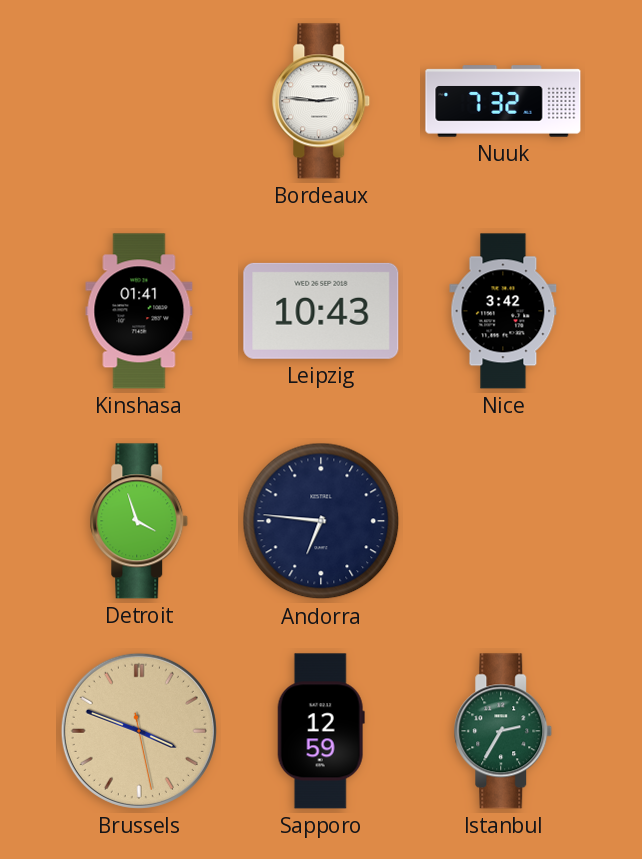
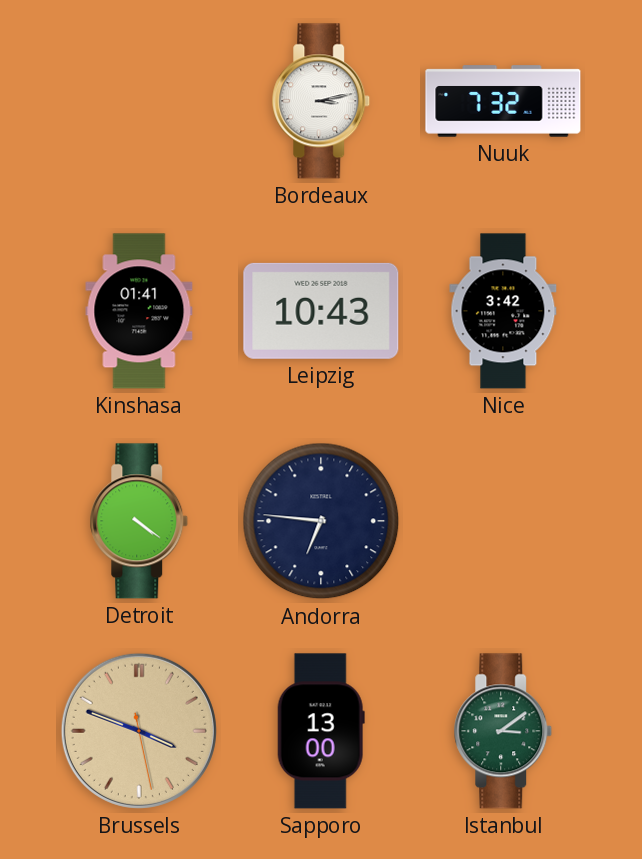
Bordeaux: 2:46 -> 3:13 (321, 101)
Detroit: 3:57 -> 4:21 (139, 521)
Sapporo: 12:59 -> 13:00 (321, 731)
Istanbul: 2:35 -> 3:09 (503, 731)
